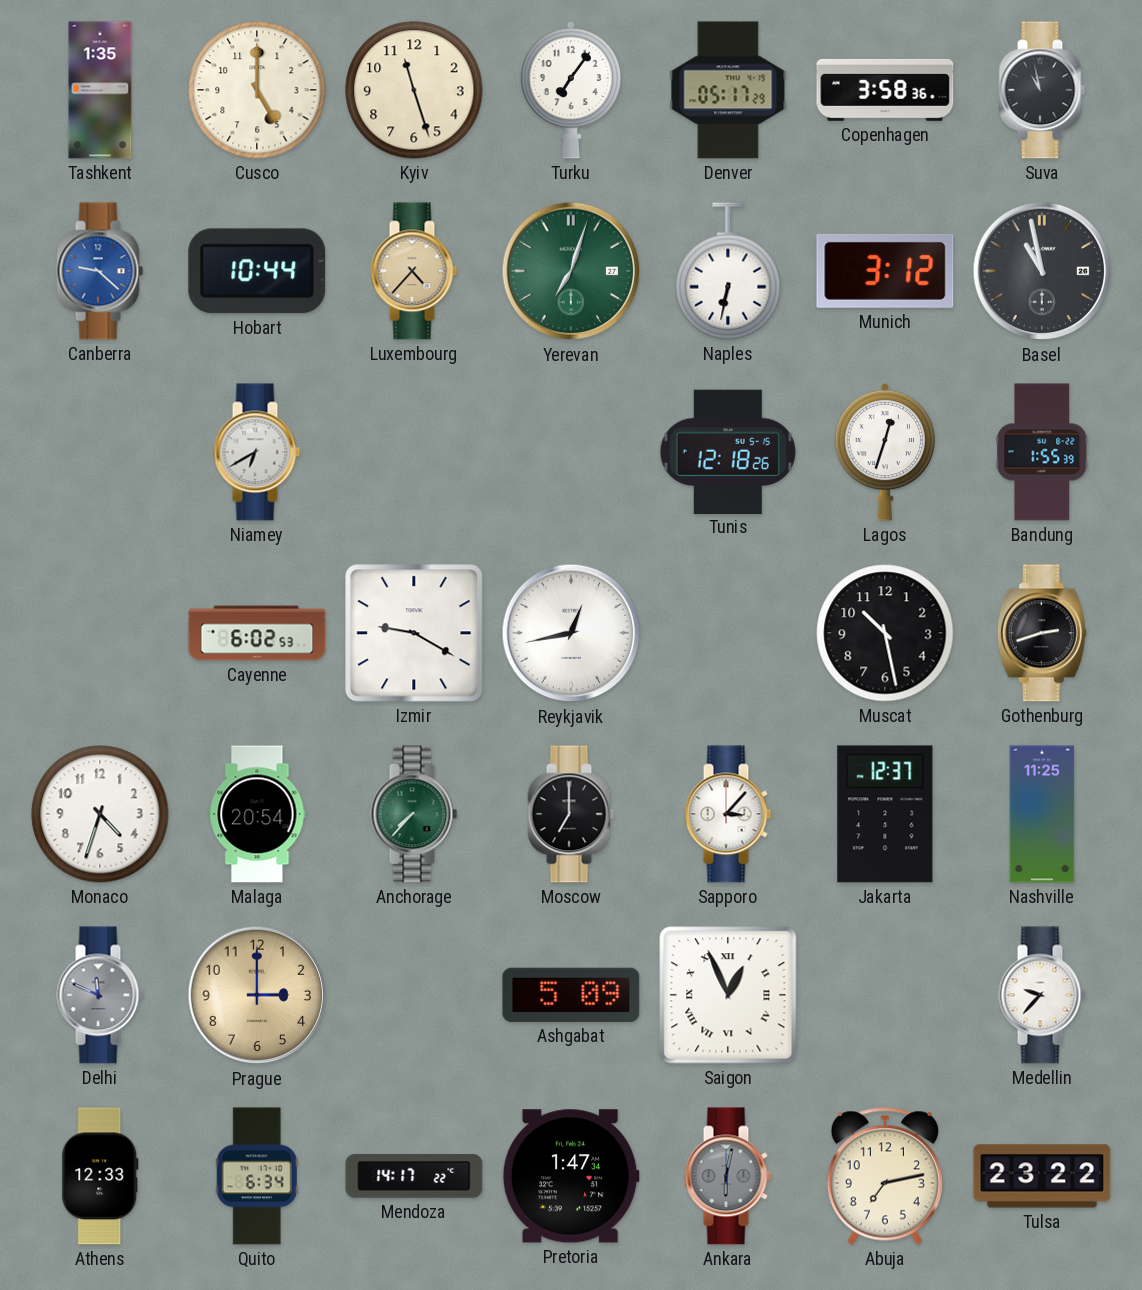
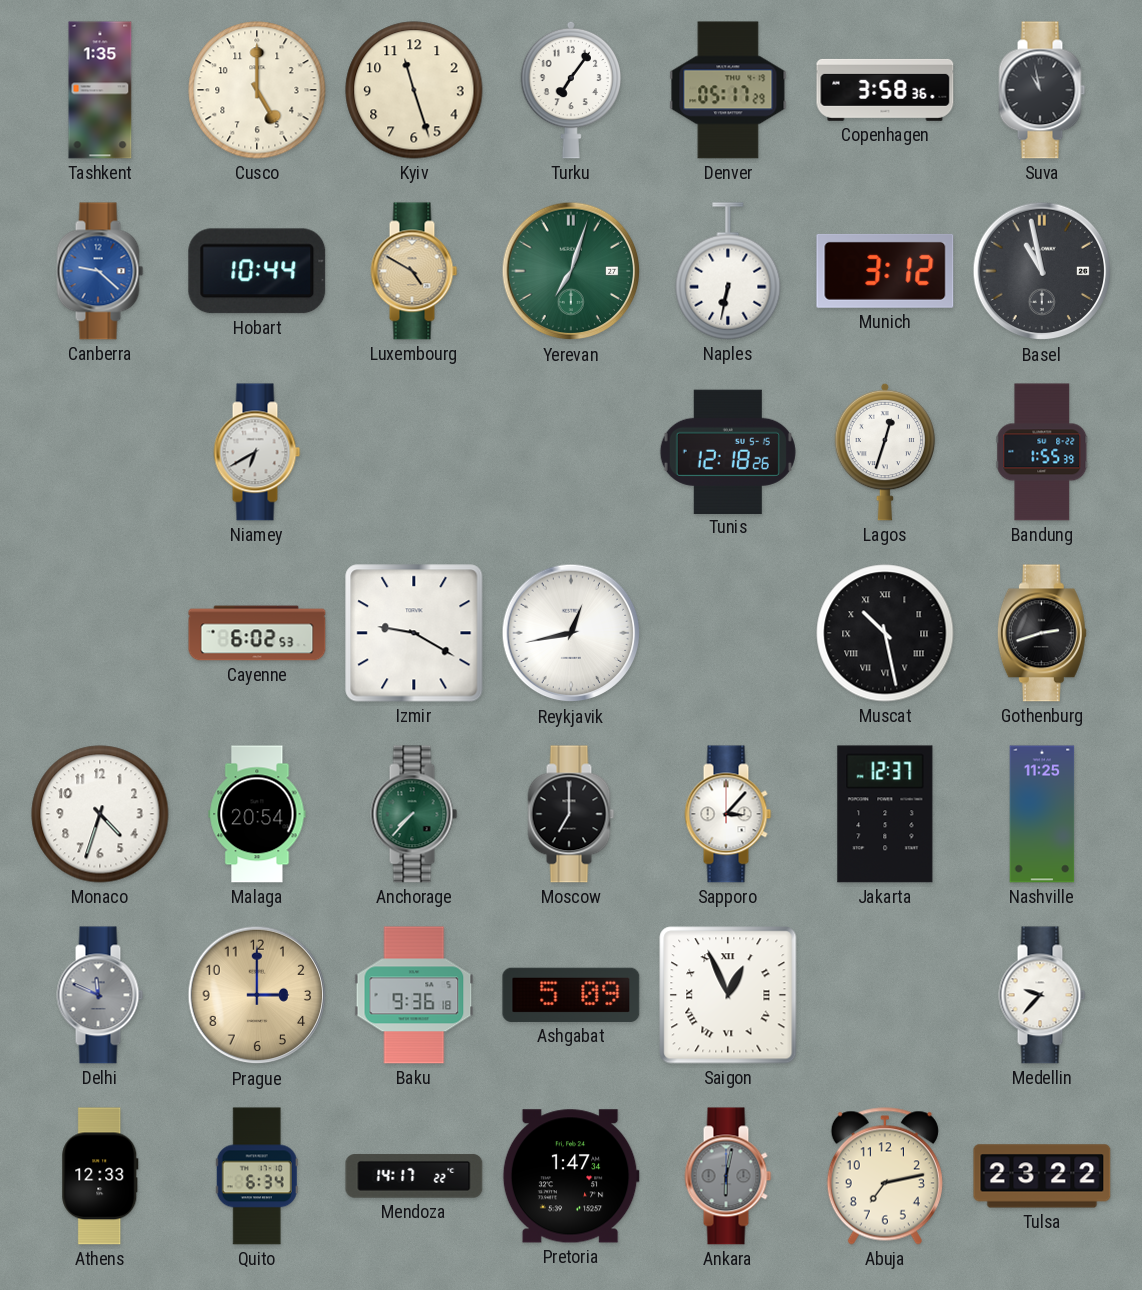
Luxembourg: 4:37 -> 4:50 (414, 271)
Muscat numerals: Arabic -> Roman (885, 633)
Baku: none -> 9:36 (414, 995)
